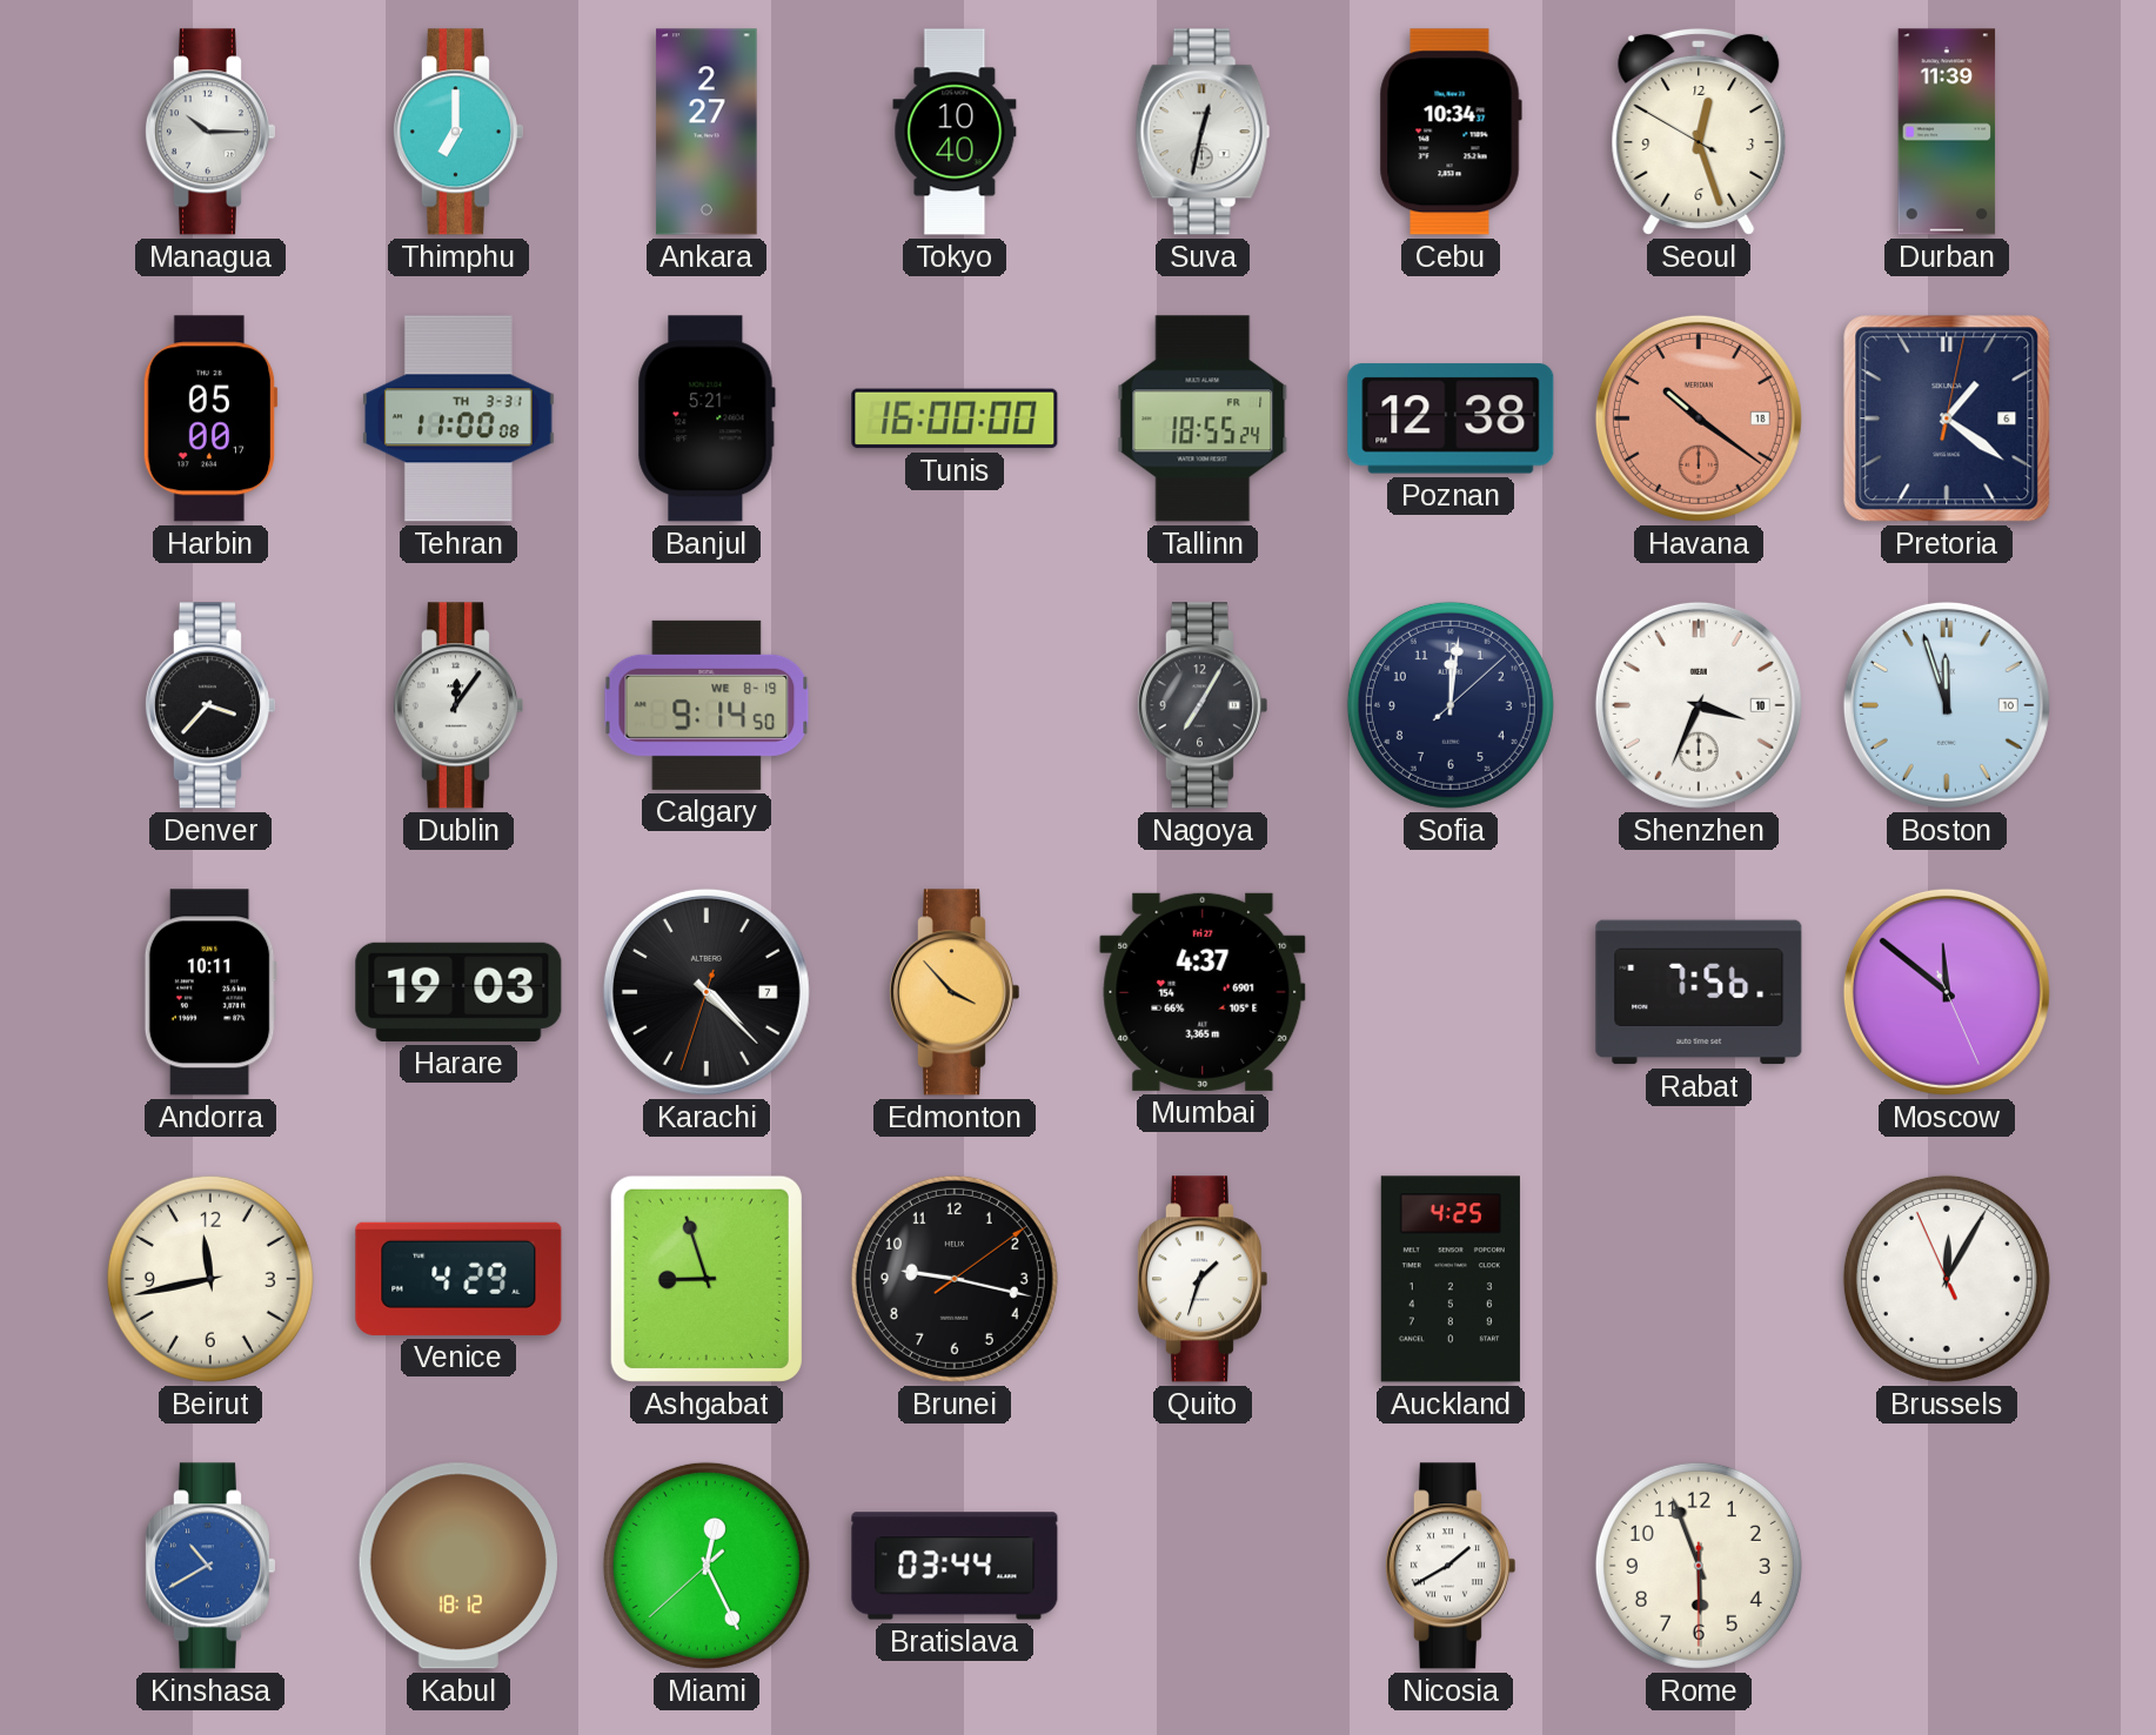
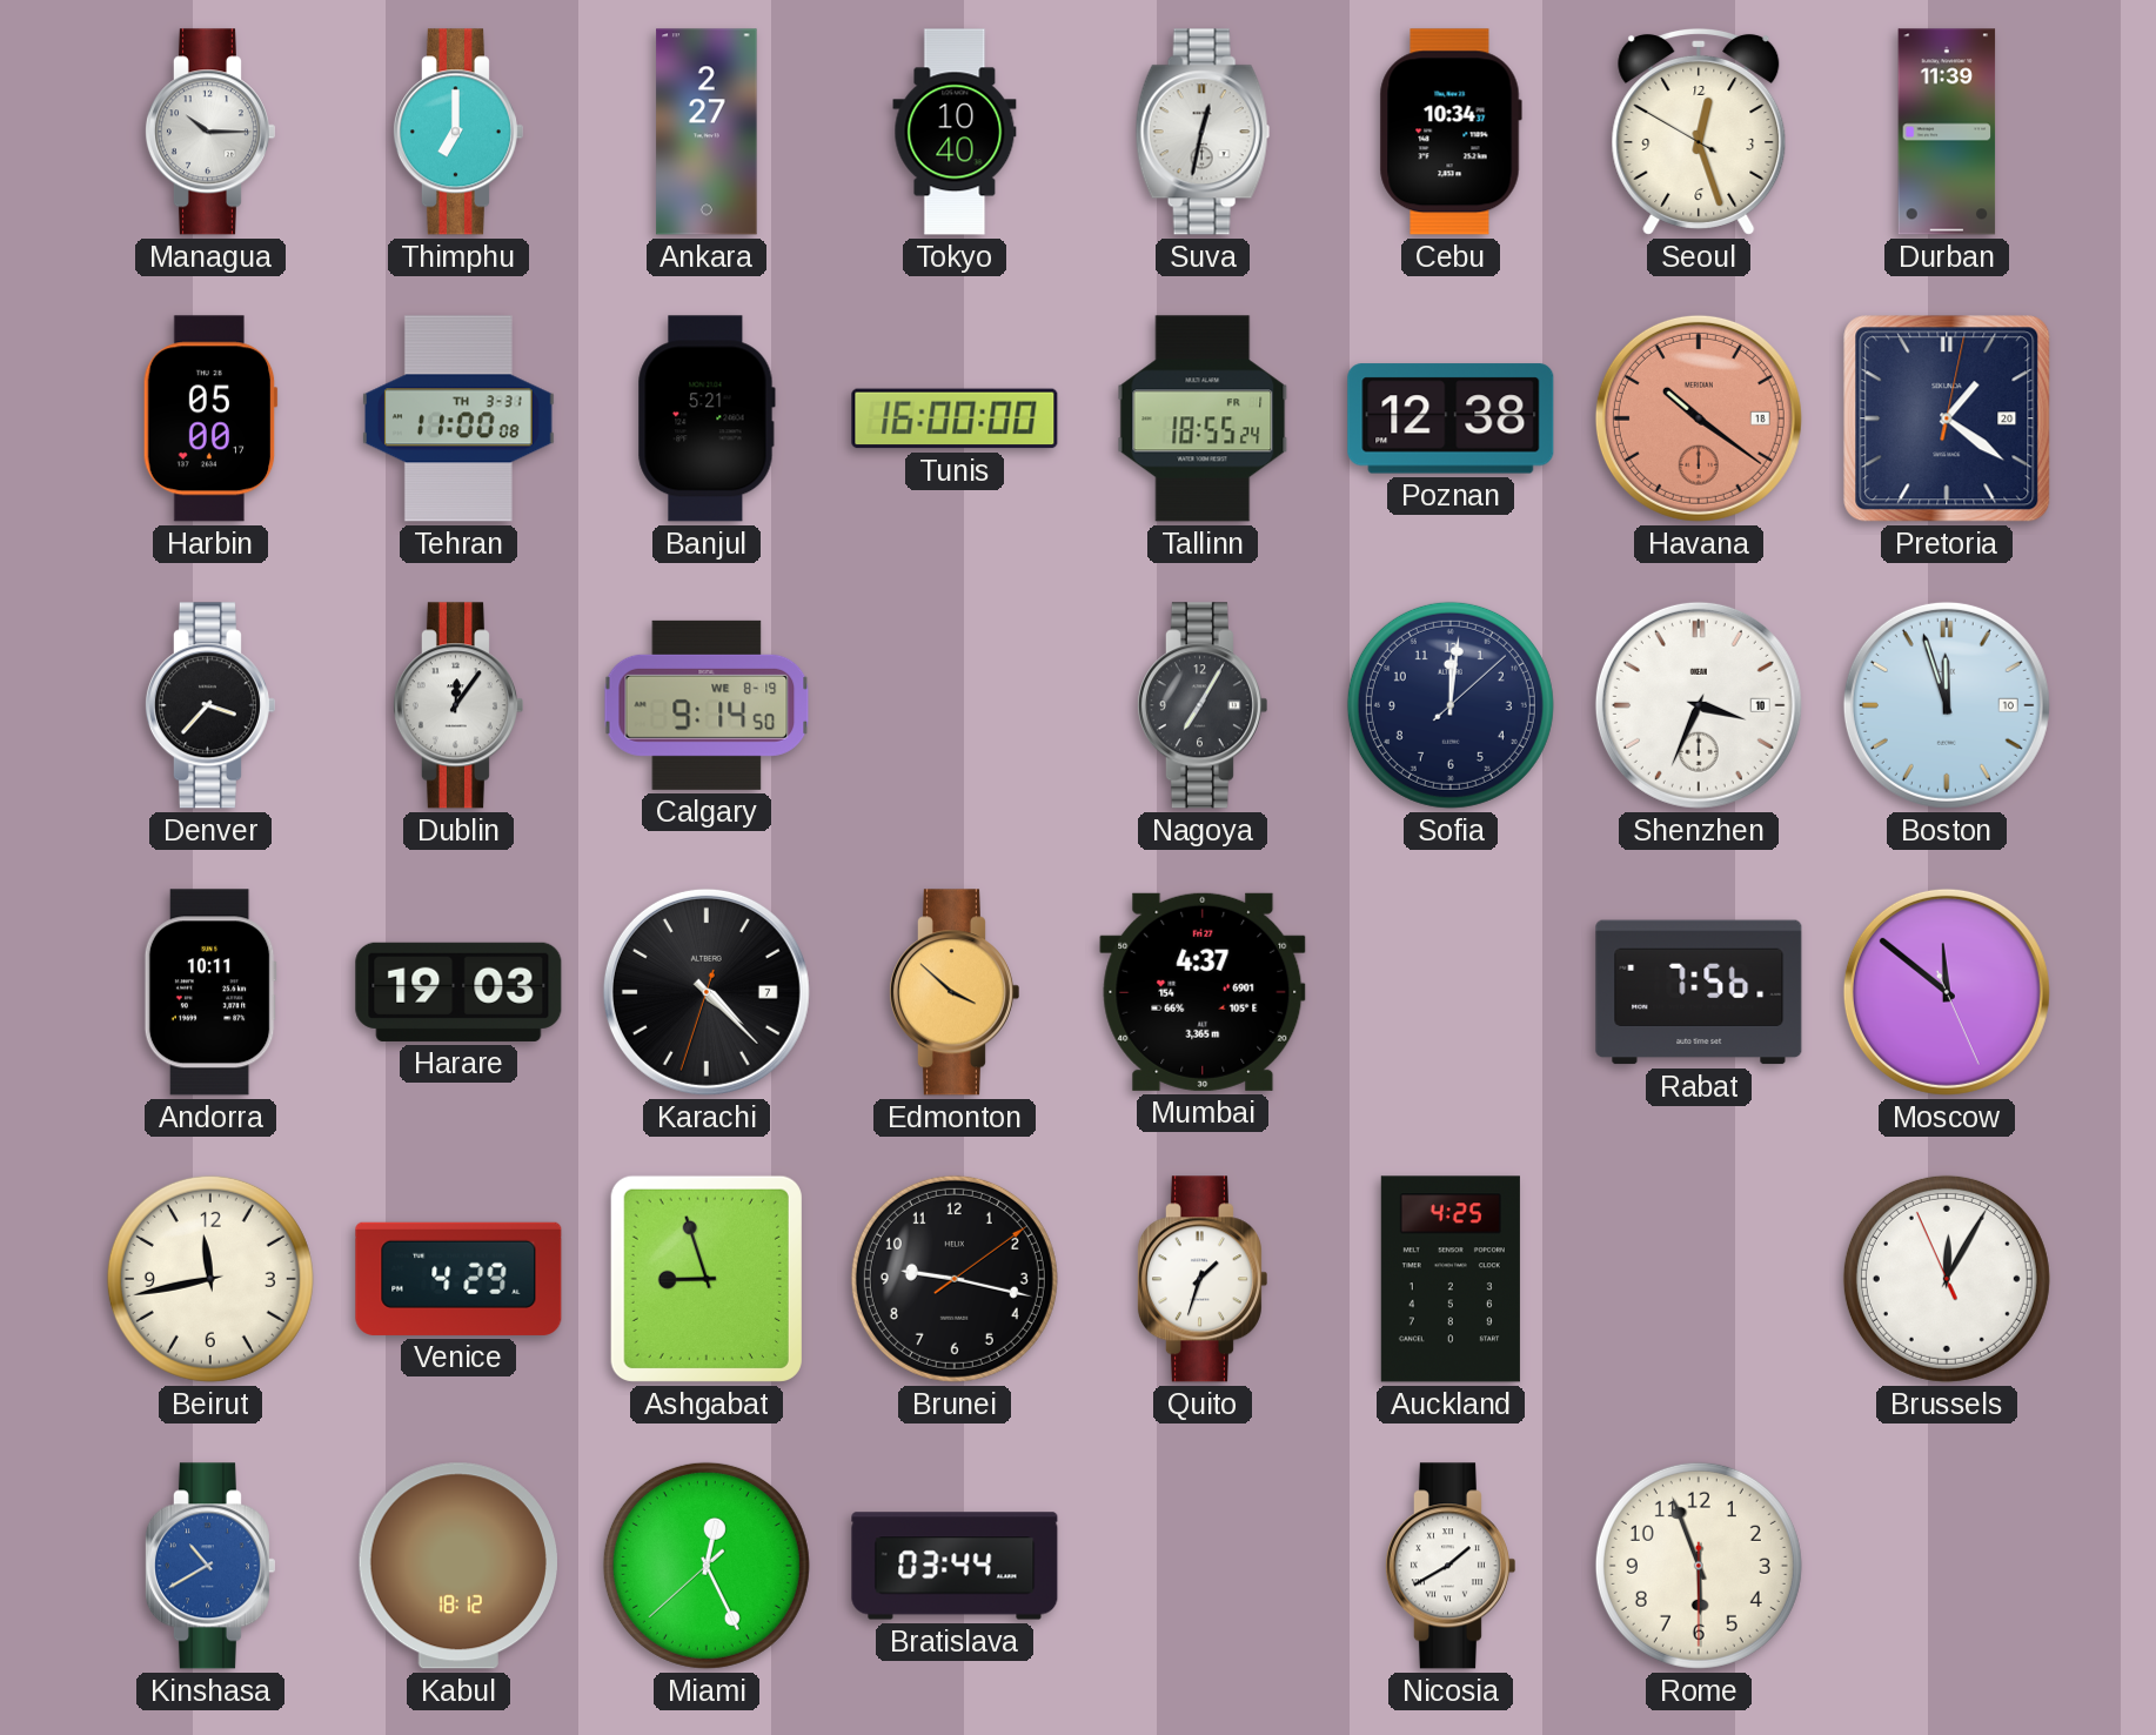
Pretoria date: 6 -> 20 (1947, 418)
Edmonton: 3:53 -> 3:52 (953, 992)
